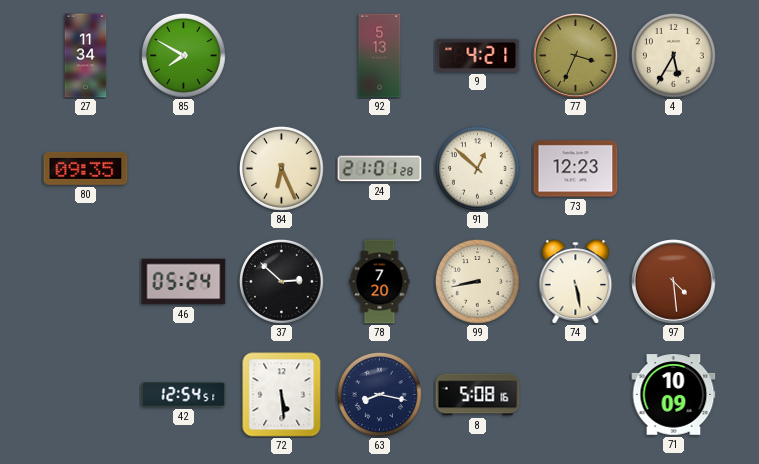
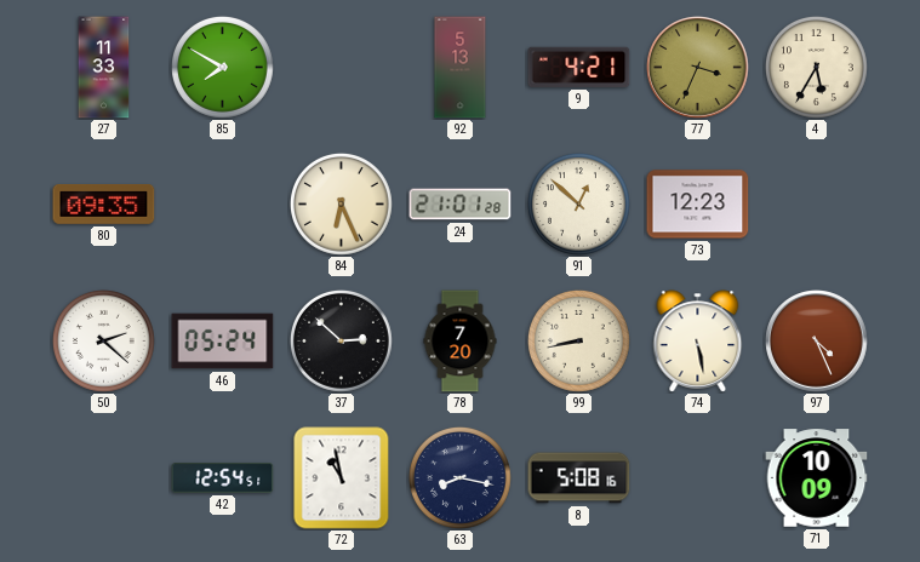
27: 11:34 -> 11:33 (104, 68)
50: none -> 2:22 (103, 340)
97: 4:29 -> 4:26 (817, 342)
72: 5:29 -> 10:58 (342, 478)
